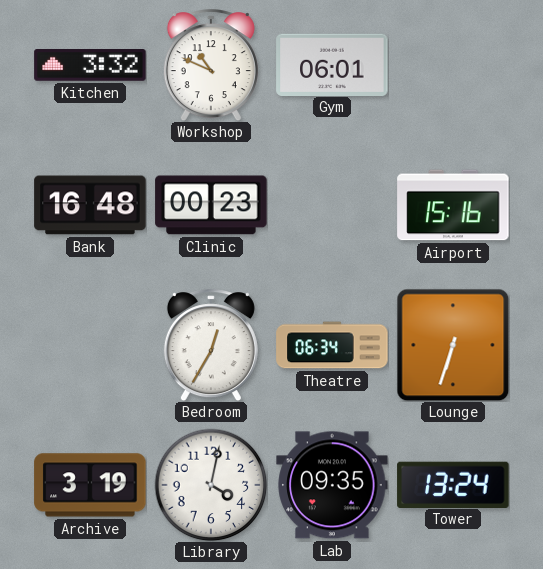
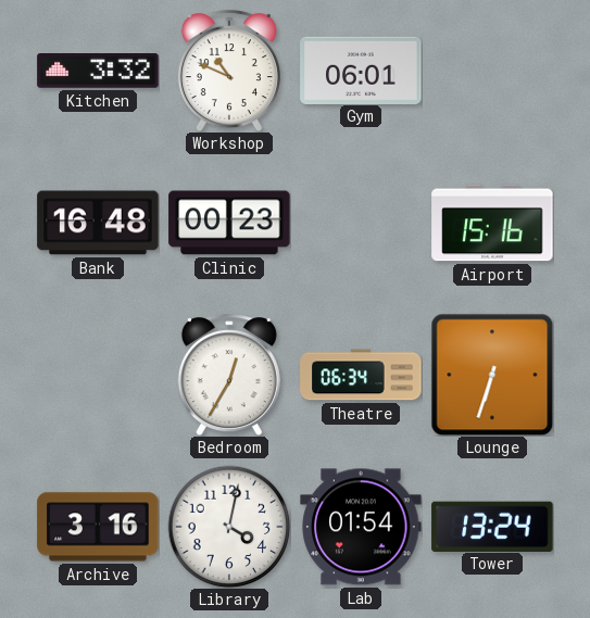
Archive: 3:19 -> 3:16 (98, 527)
Lab: 09:35 -> 01:54 (361, 527)
